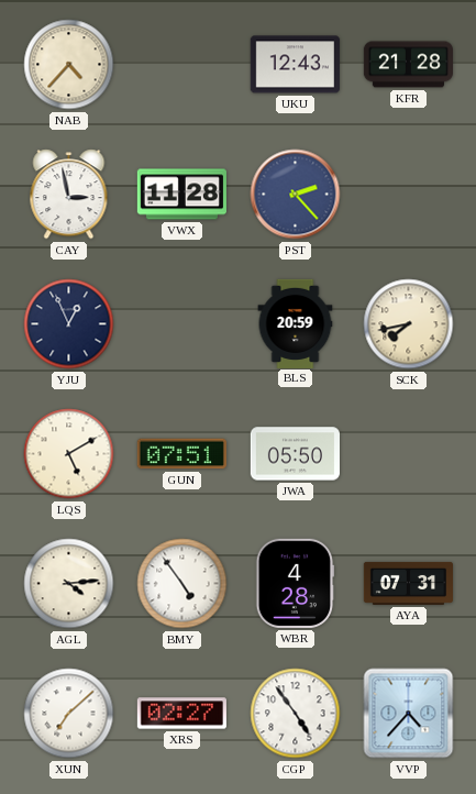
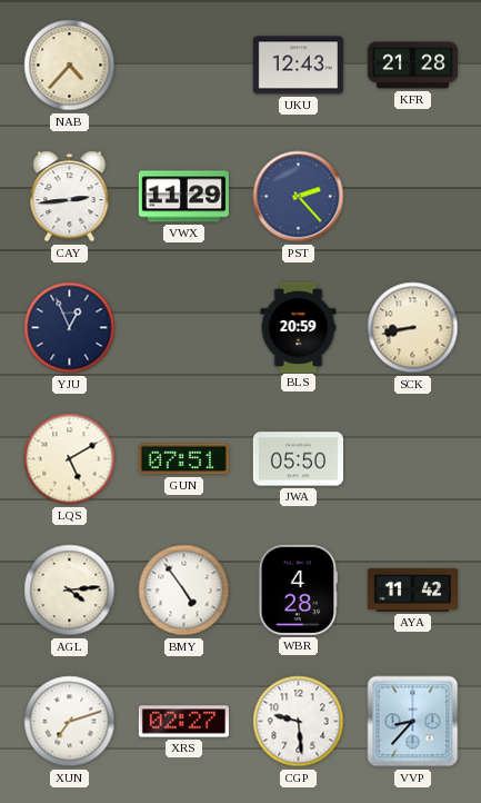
CAY: 2:58 -> 2:44 (70, 197)
VWX: 11:28 -> 11:29 (183, 197)
SCK: 7:43 -> 8:43 (413, 328)
AYA: 07:31 -> 11:42 (412, 589)
XUN: 7:08 -> 7:12 (70, 722)
CGP: 4:54 -> 9:29 (299, 722)
VVP: 4:37 -> 8:37 (413, 722)
